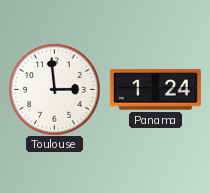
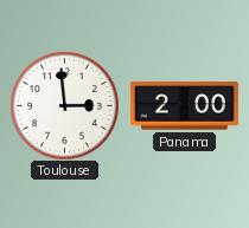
Panama: 1:24 -> 2:00 (184, 106)
